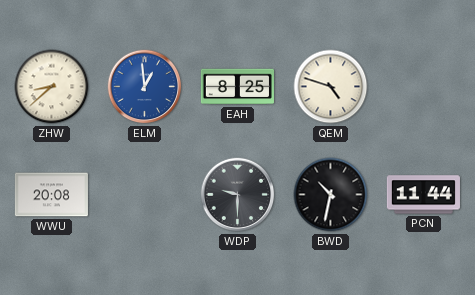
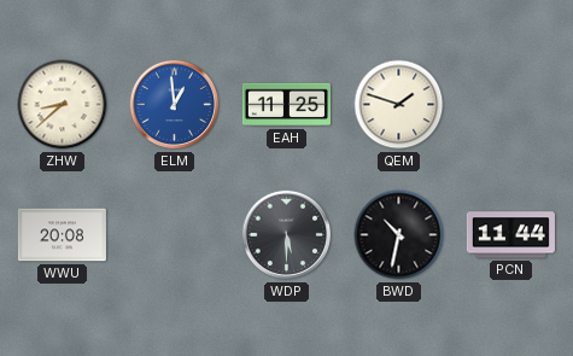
EAH: 8:25 -> 11:25 (286, 105)
QEM: 4:48 -> 1:48 (399, 105)
WDP: 9:30 -> 5:30 (287, 235)
